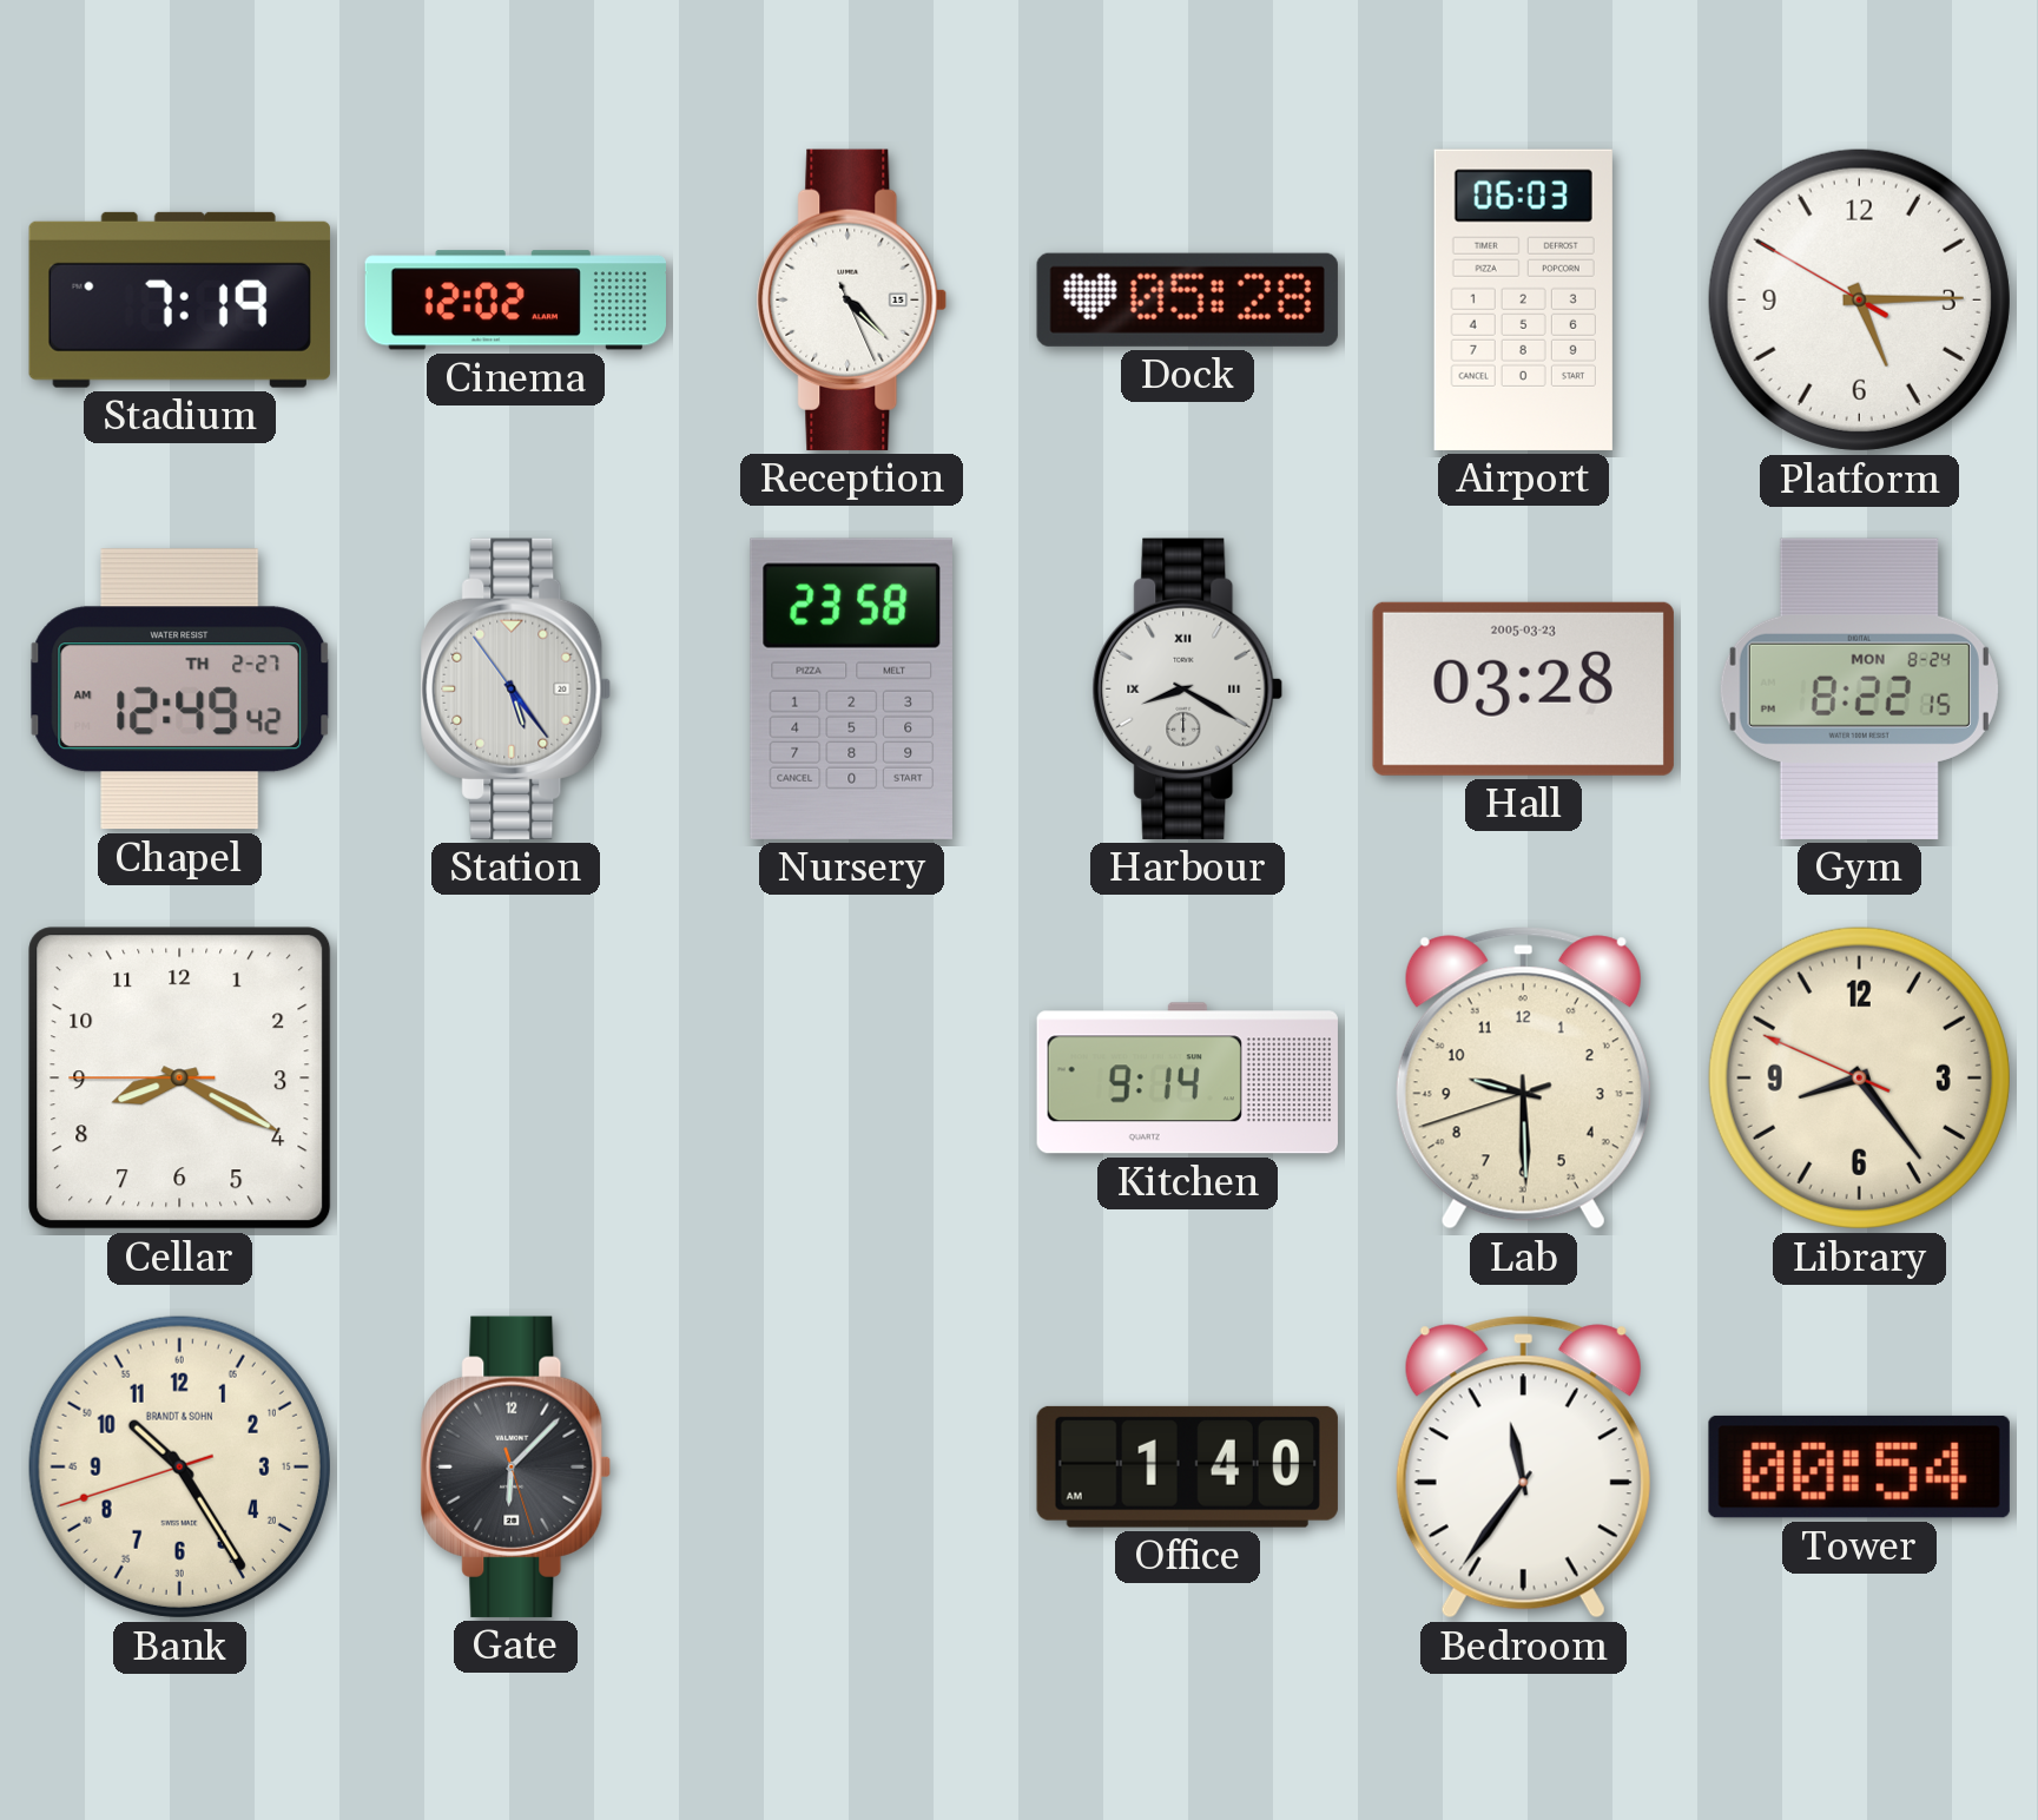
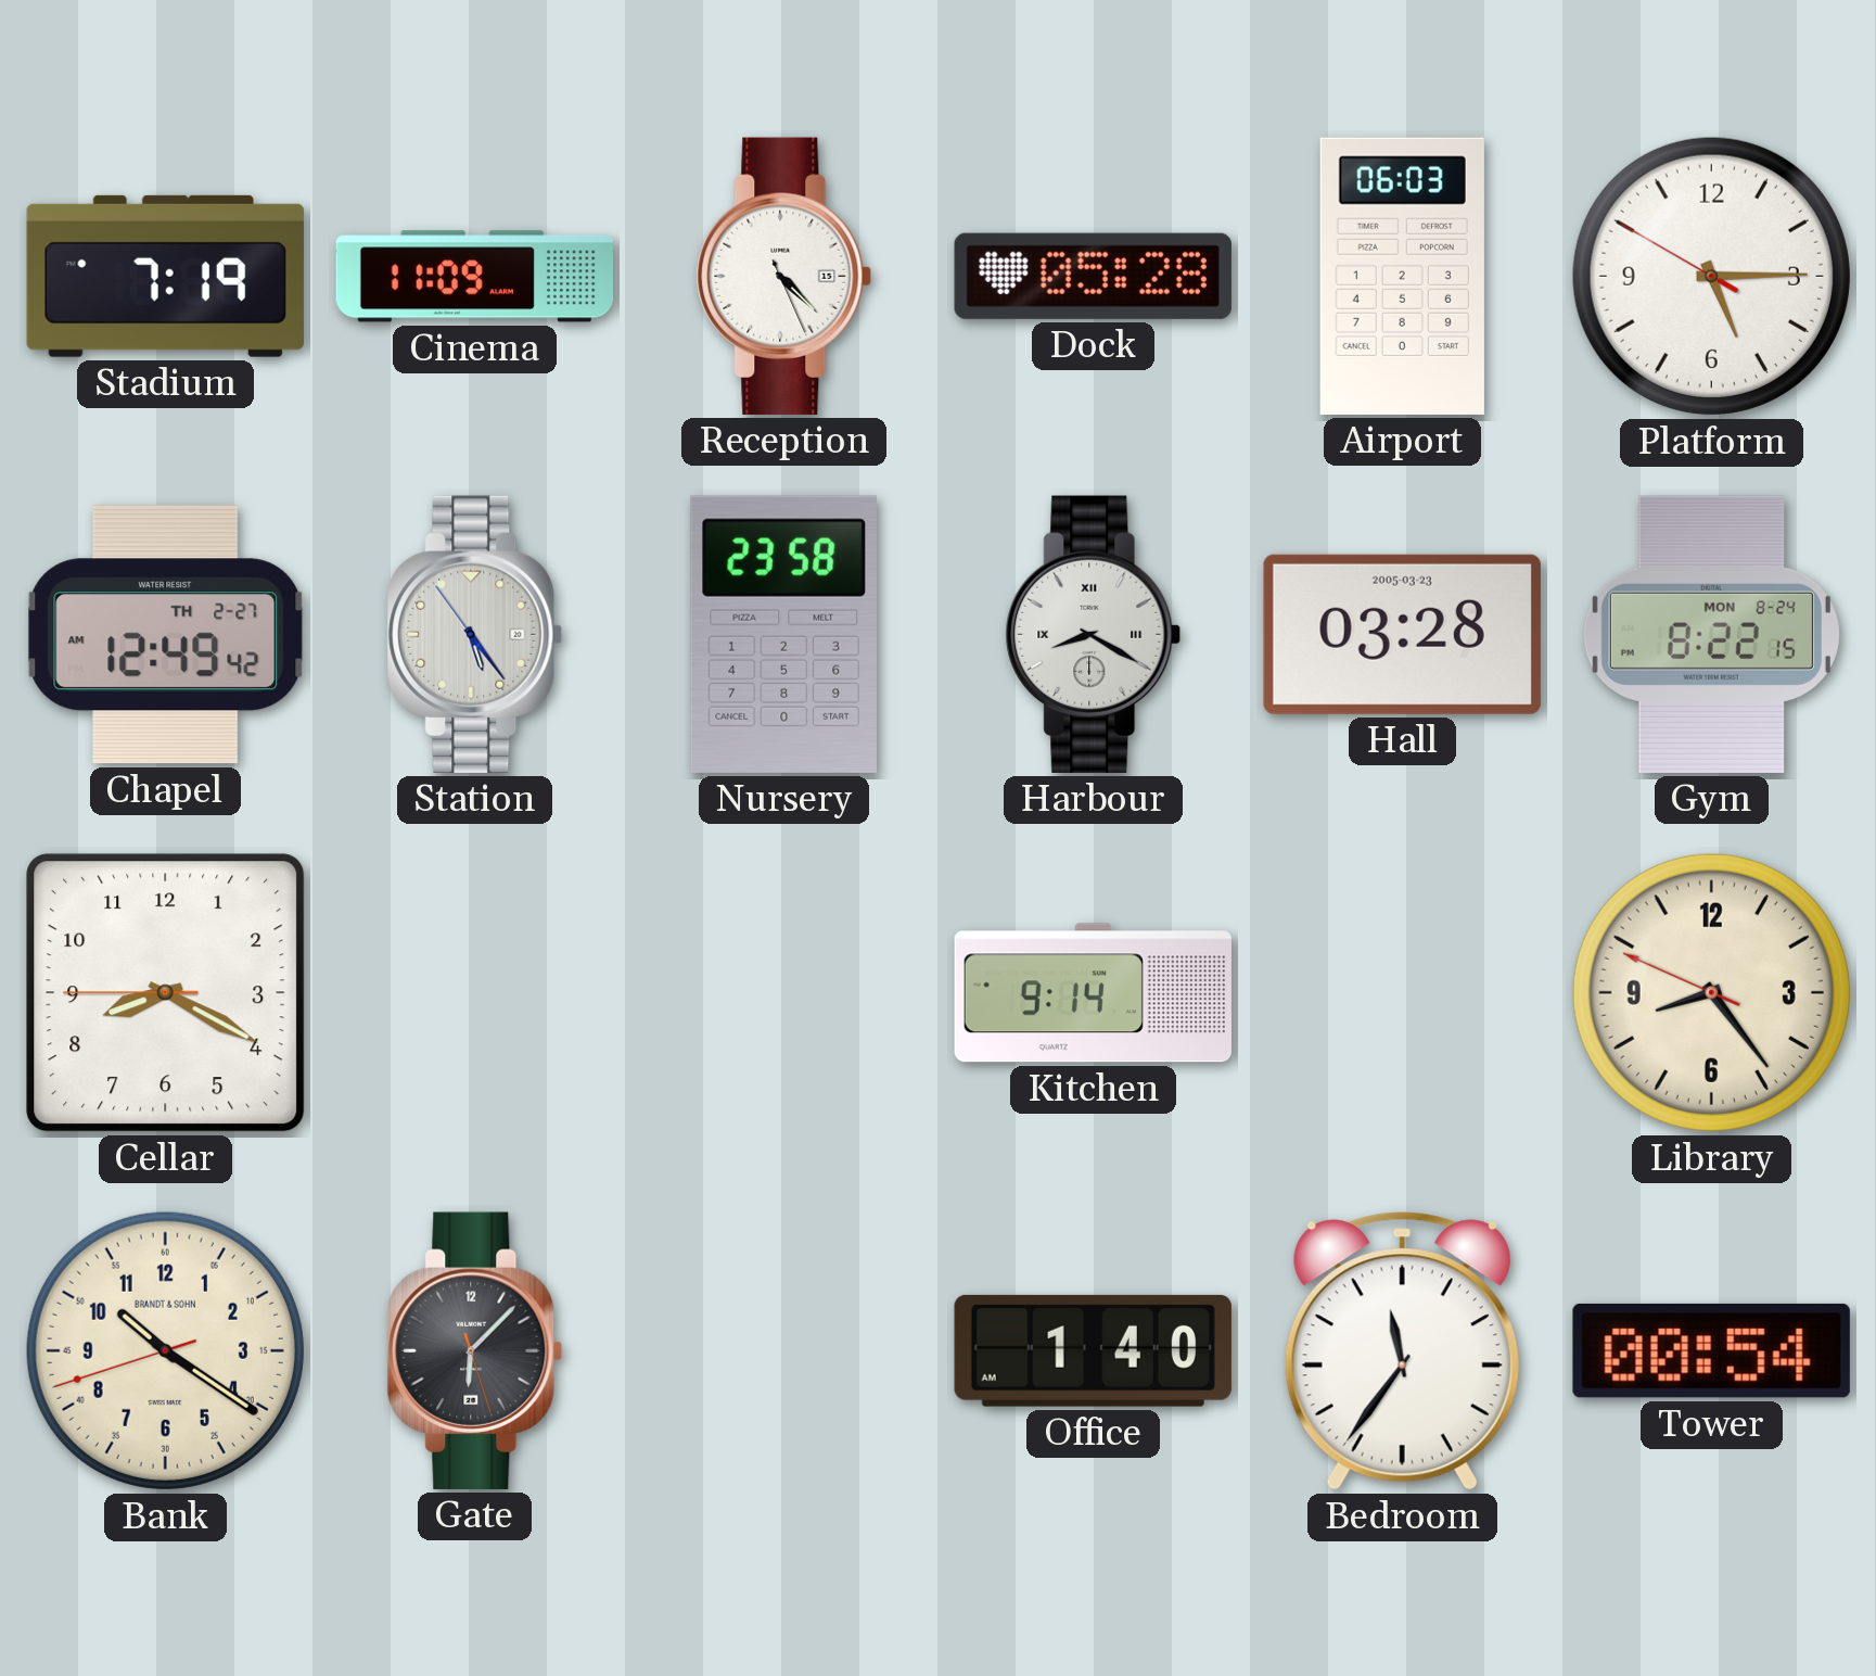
Cinema: 12:02 -> 11:09 (474, 277)
Lab: 9:29 -> none (1523, 1079)
Bank: 10:24 -> 10:20 (165, 1350)
